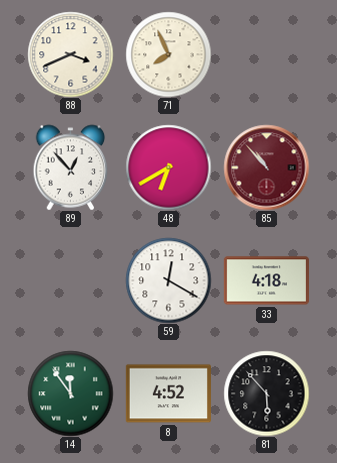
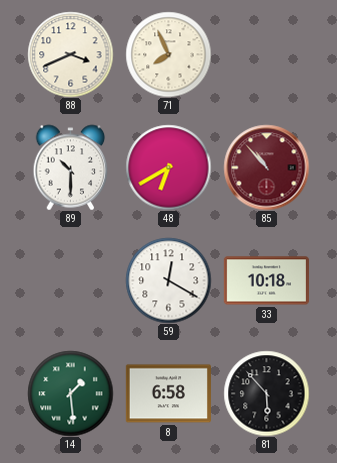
89: 12:53 -> 10:30 (71, 167)
33: 4:18 -> 10:18 (266, 281)
14: 11:54 -> 1:29 (70, 393)
8: 4:52 -> 6:58 (168, 394)
